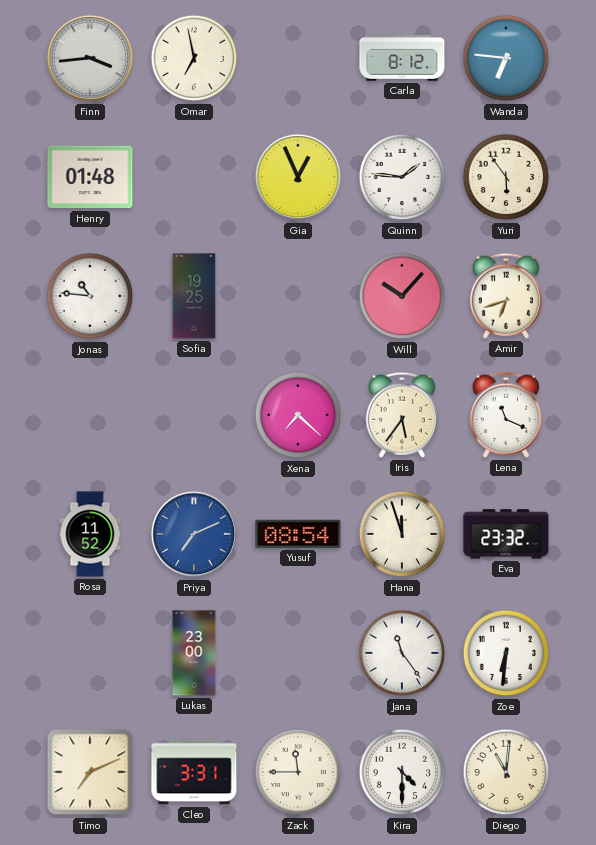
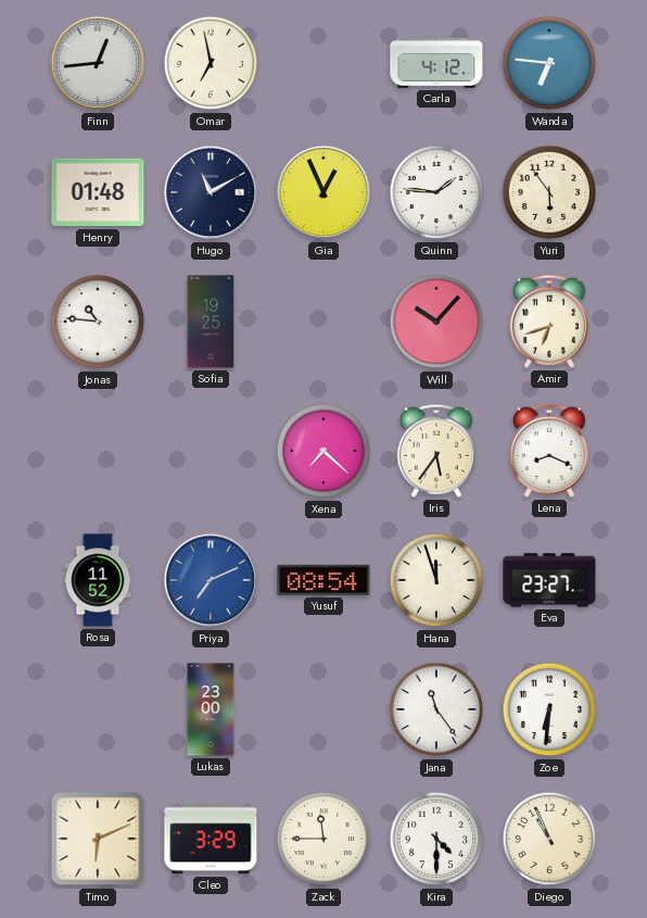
Finn: 3:44 -> 12:44 (98, 63)
Carla: 8:12 -> 4:12 (436, 63)
Hugo: none -> 11:10 (211, 192)
Lena: 11:19 -> 8:19 (548, 451)
Eva: 23:32 -> 23:27 (549, 580)
Timo: 7:11 -> 6:11 (98, 839)
Cleo: 3:31 -> 3:29 (211, 839)
Diego: 11:01 -> 10:56 (549, 839)
